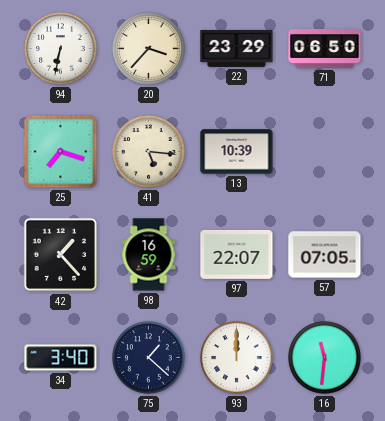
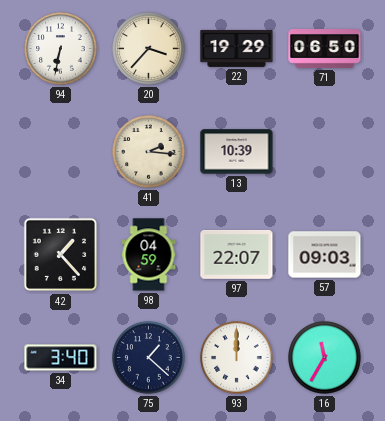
22: 23:29 -> 19:29 (237, 48)
25: 7:18 -> none (61, 152)
41: 5:16 -> 2:16 (149, 152)
98: 16:59 -> 04:59 (149, 255)
57: 07:05 -> 09:03 (325, 255)
16: 11:31 -> 11:35 (325, 358)
